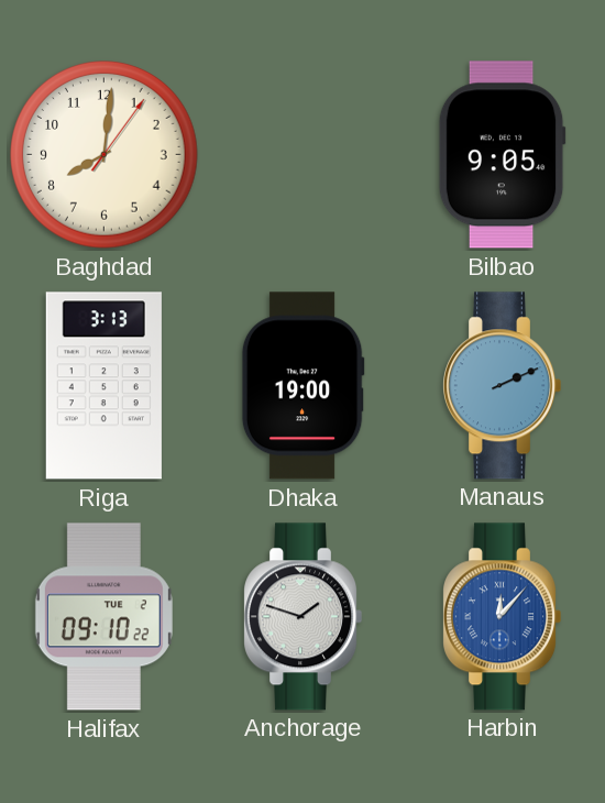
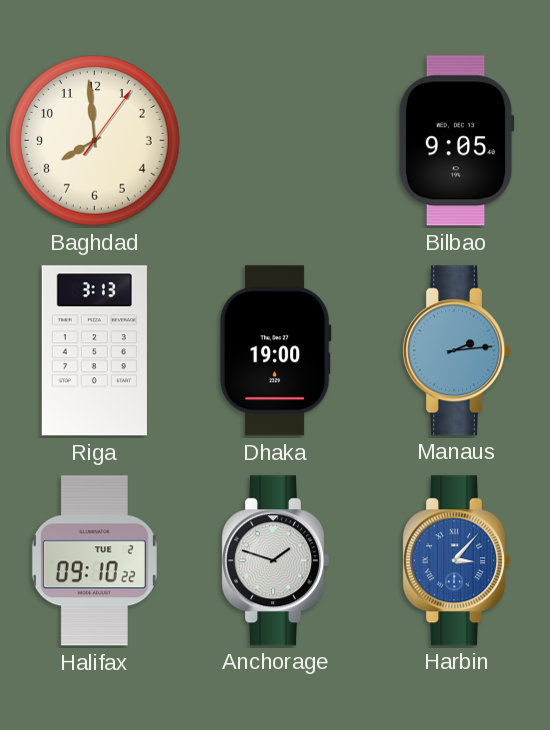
Baghdad: 8:01 -> 7:59 (95, 141)
Manaus: 2:11 -> 2:14 (457, 351)
Harbin: 12:07 -> 3:07 (457, 561)
